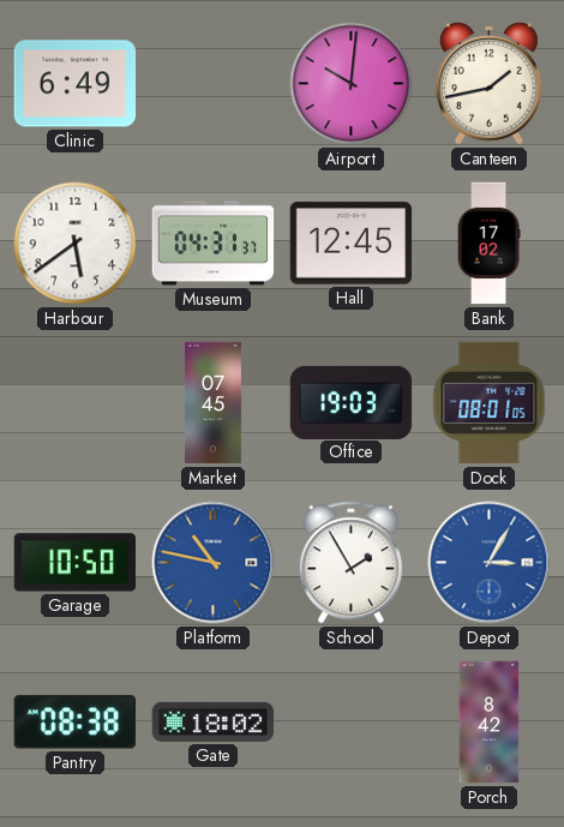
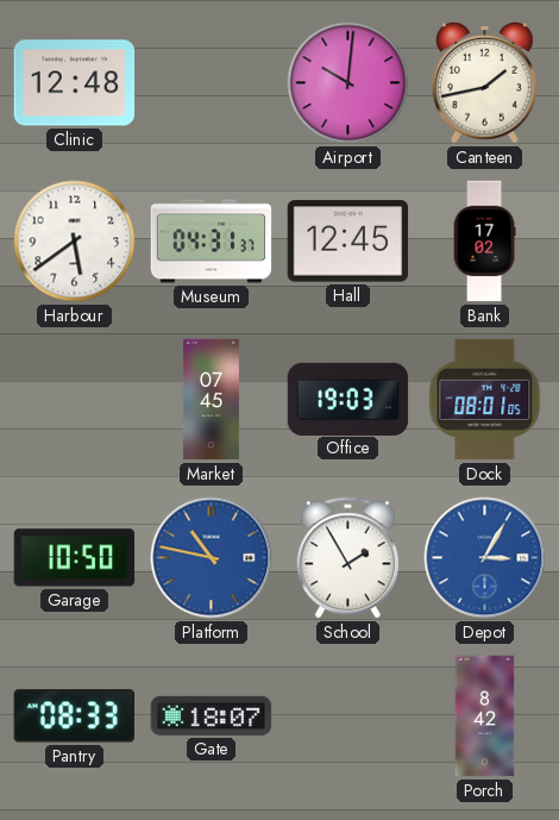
Clinic: 6:49 -> 12:48 (75, 83)
Pantry: 08:38 -> 08:33 (74, 716)
Gate: 18:02 -> 18:07 (212, 715)
